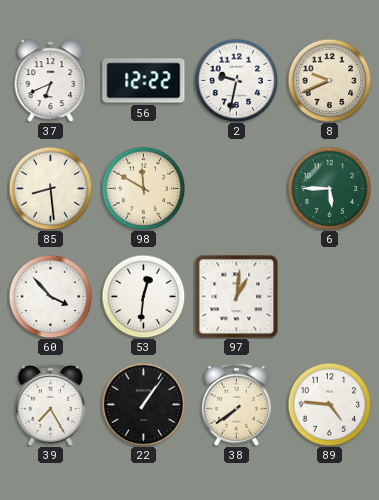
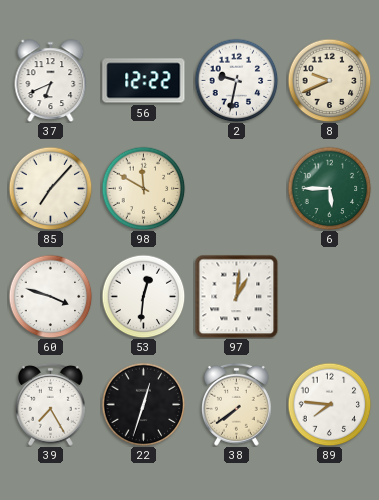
85: 8:29 -> 7:07 (50, 188)
60: 3:53 -> 3:48 (50, 296)
22: 1:06 -> 12:33 (143, 404)
89: 4:46 -> 7:46 (329, 404)
